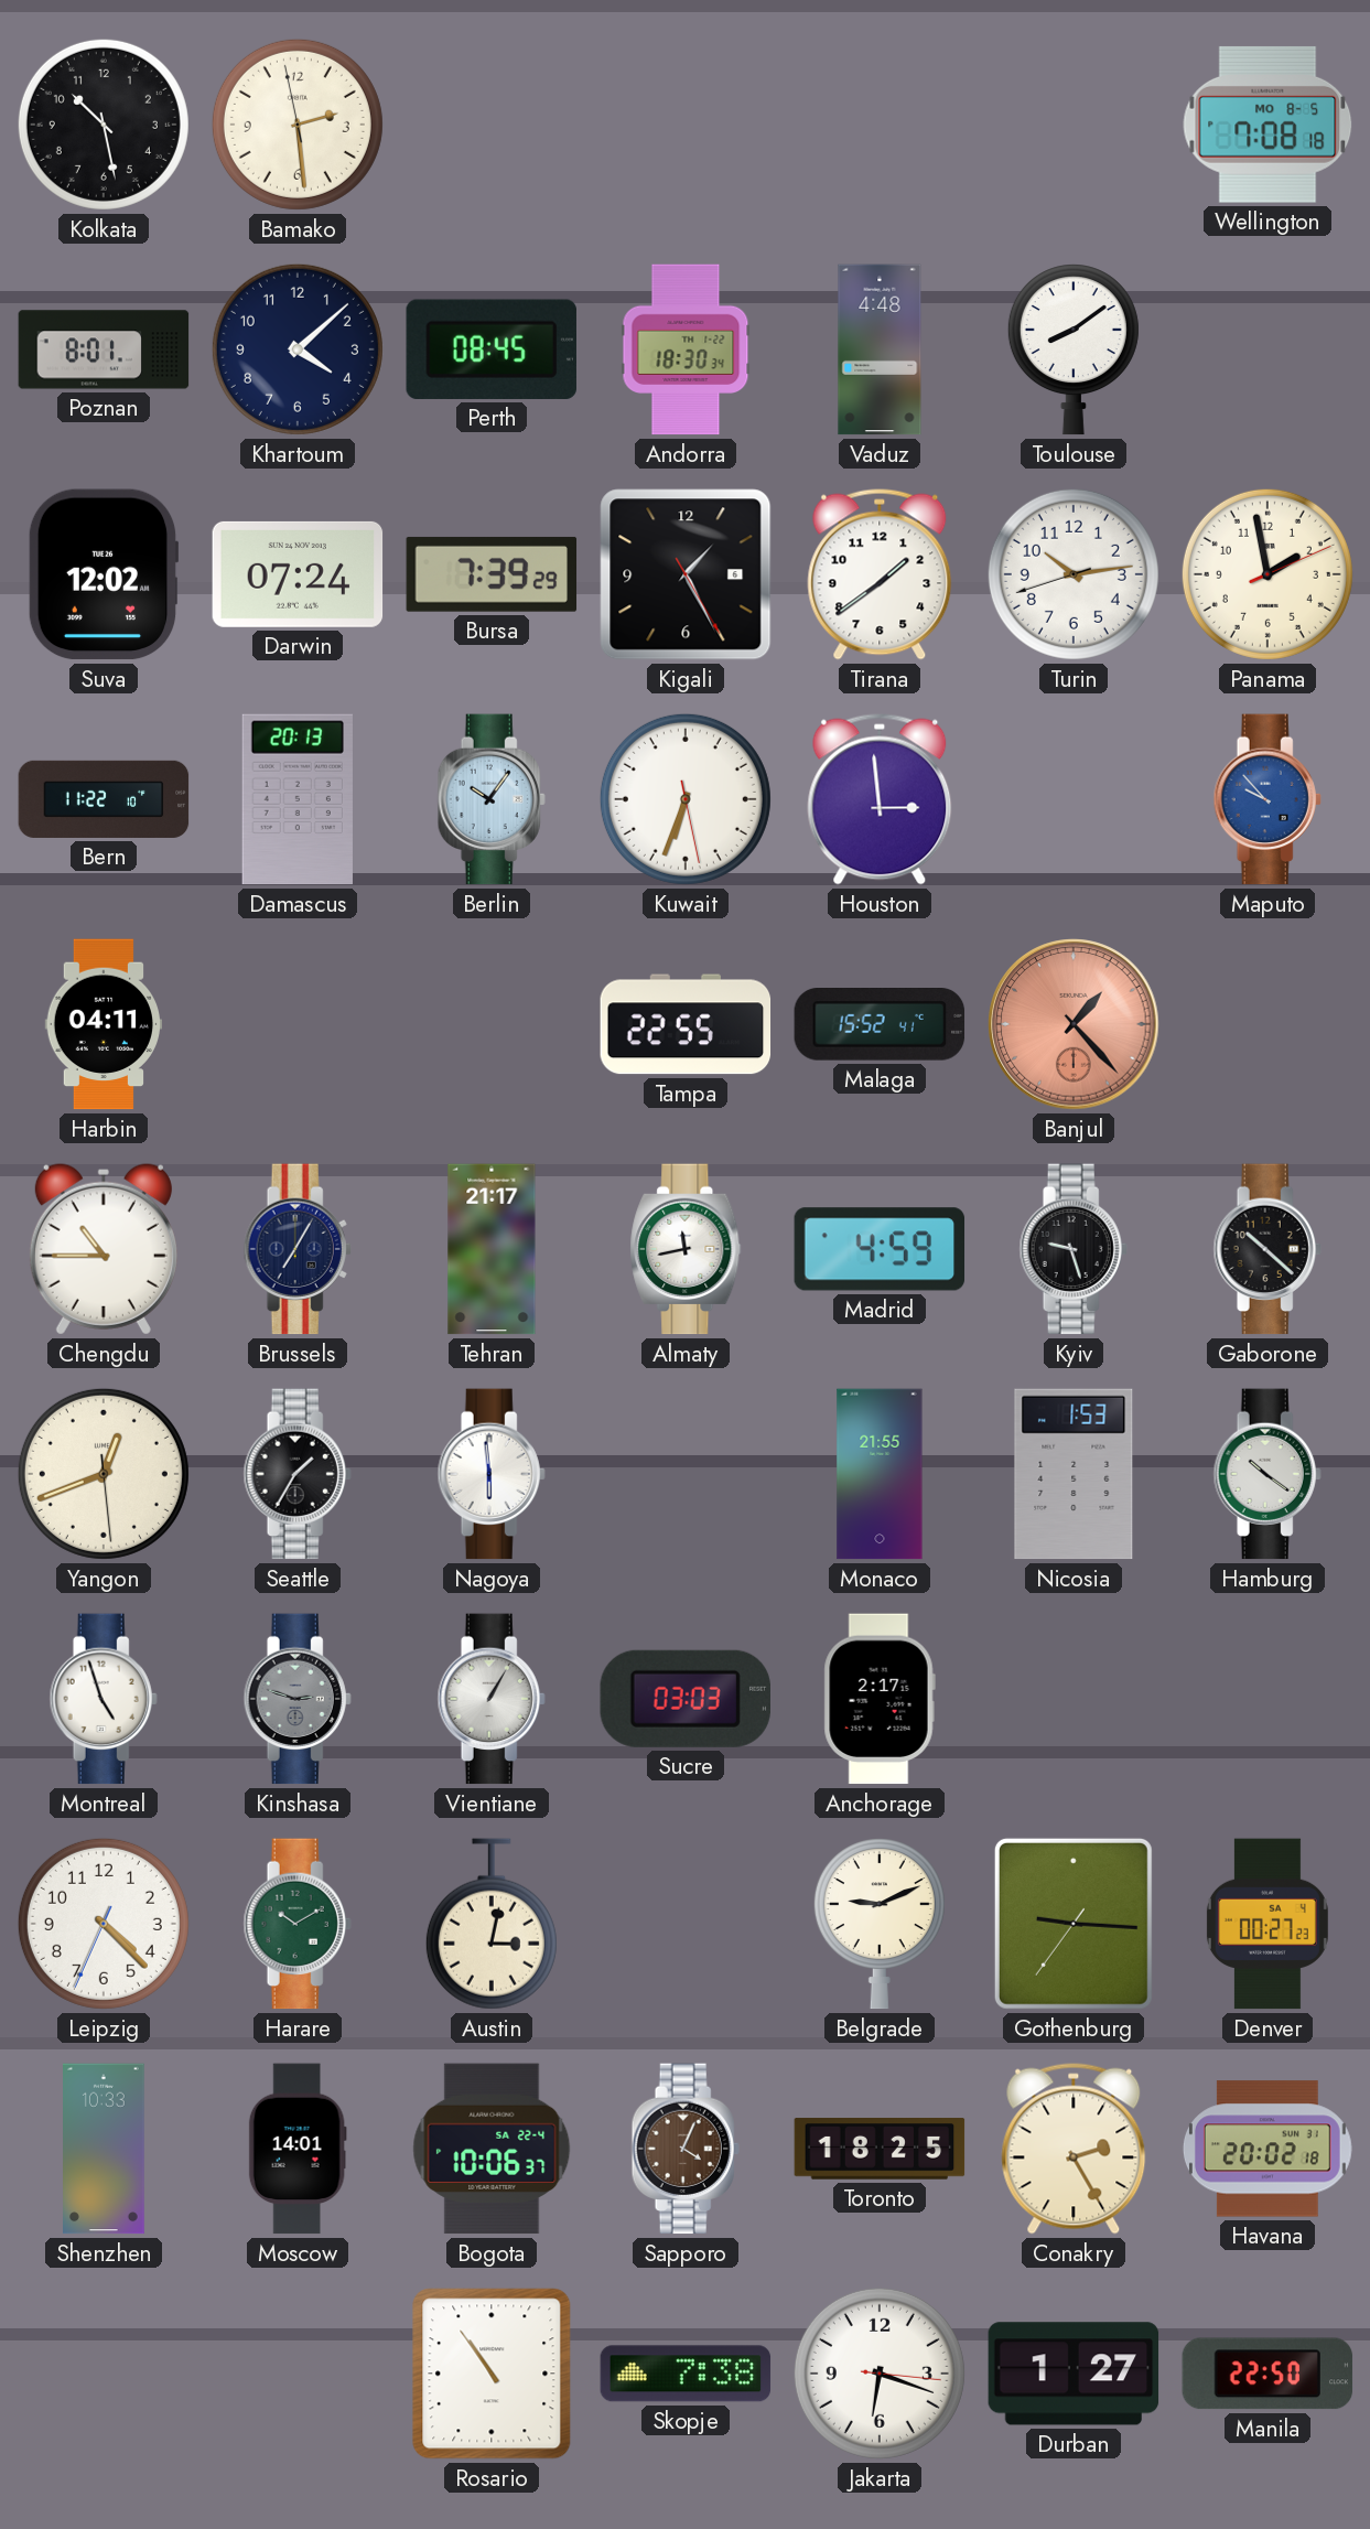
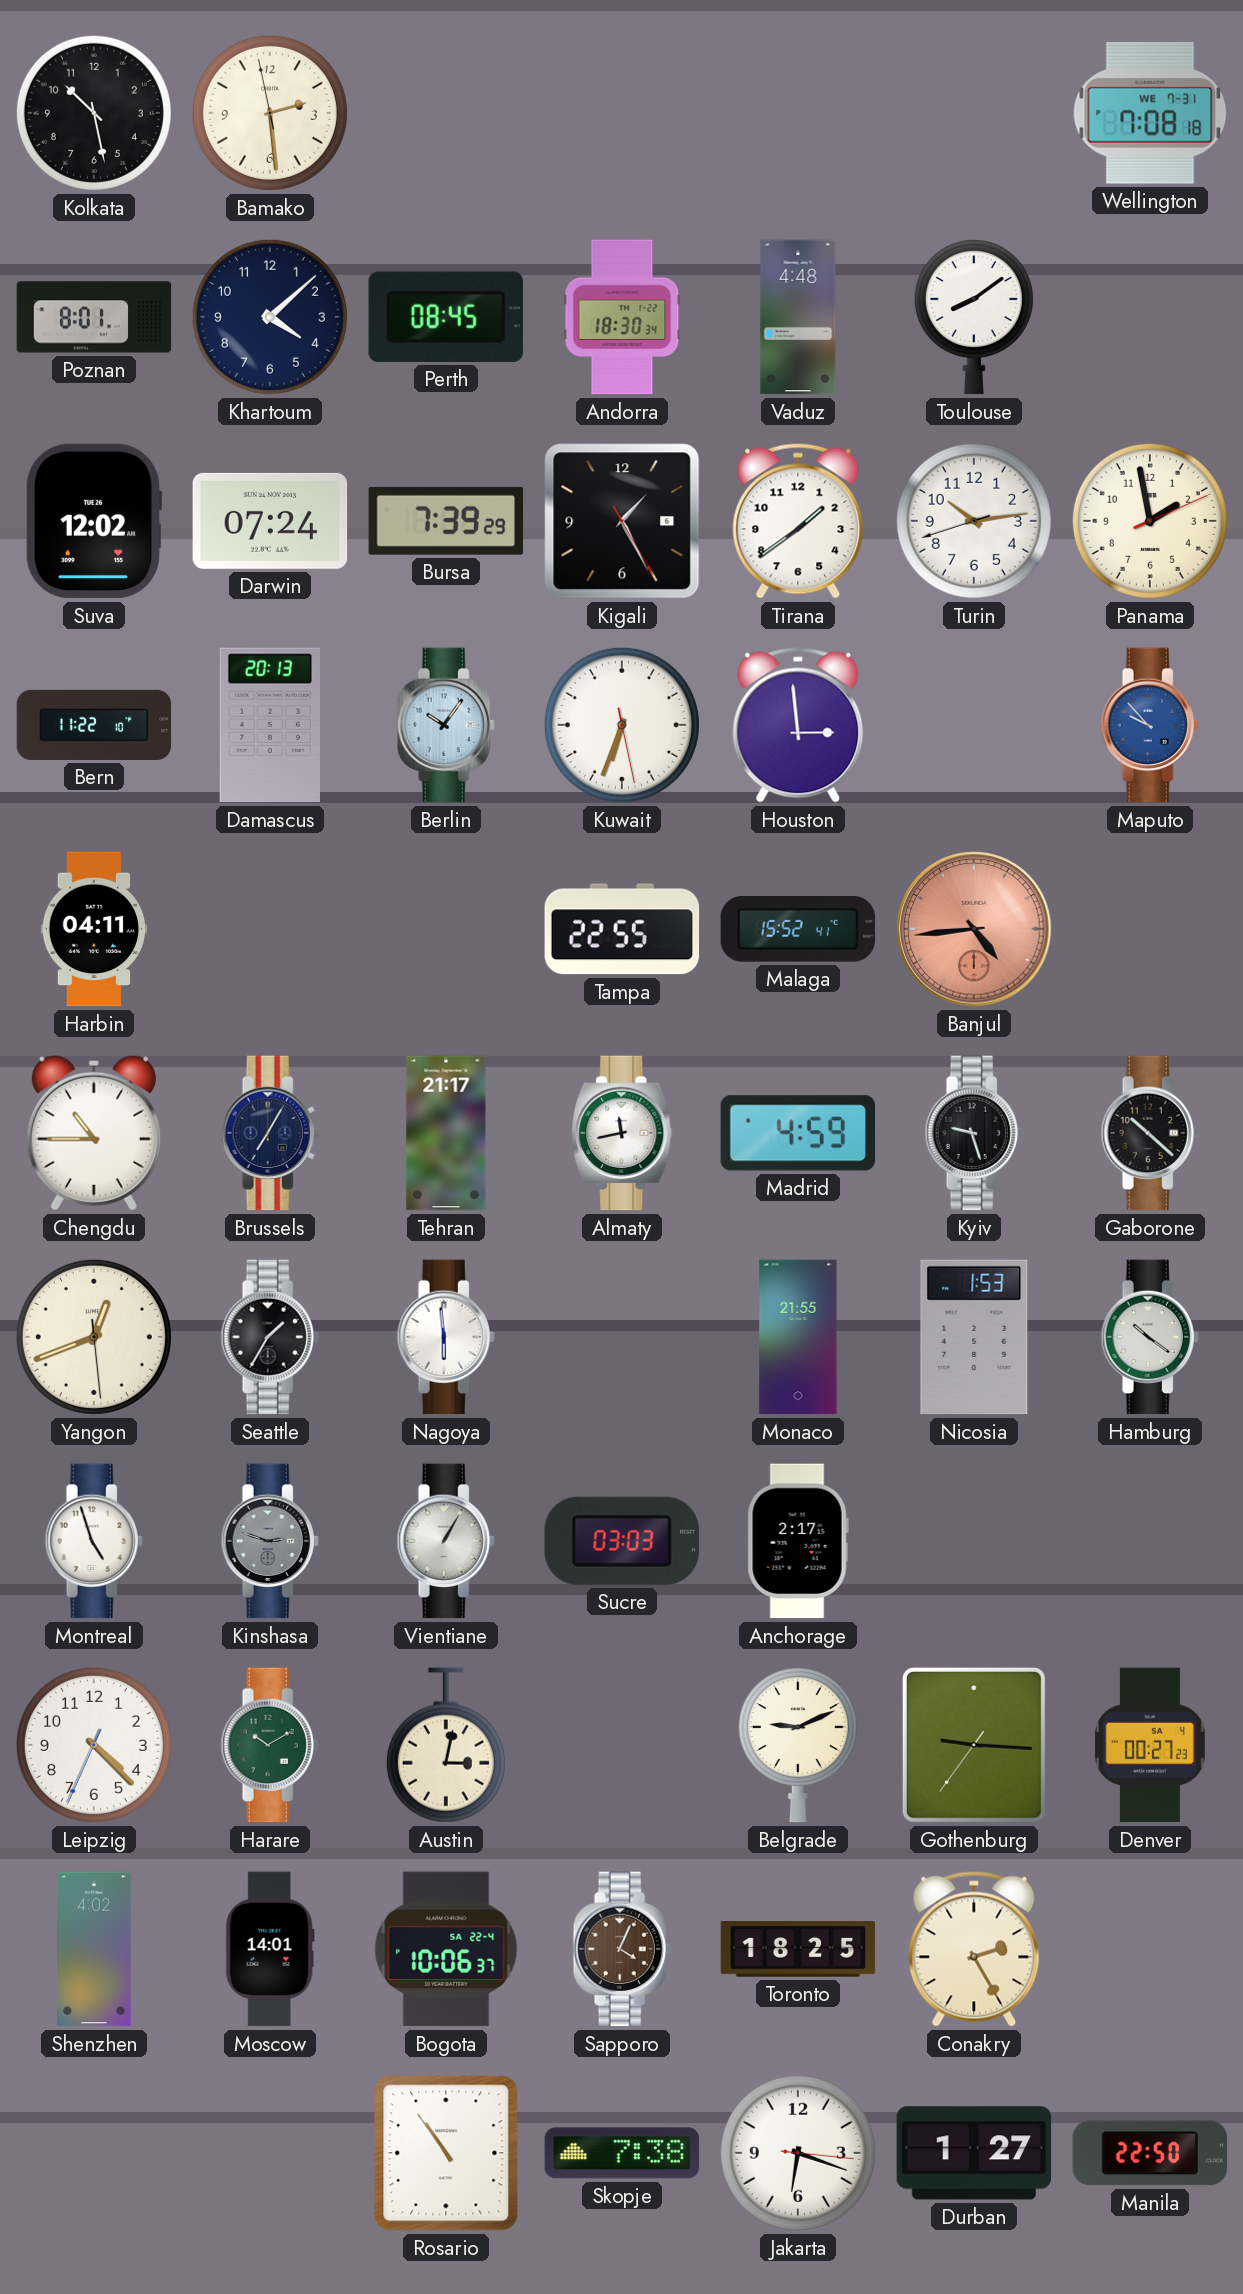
Wellington date: MO 8-5 -> WE 7-31 (1150, 113)
Banjul: 1:23 -> 4:44 (974, 929)
Shenzhen: 10:33 -> 4:02 (95, 1949)
Havana: 20:02 -> none (1267, 2149)
